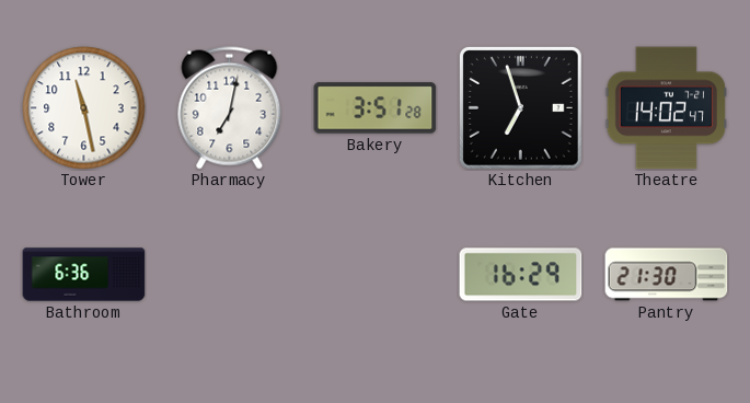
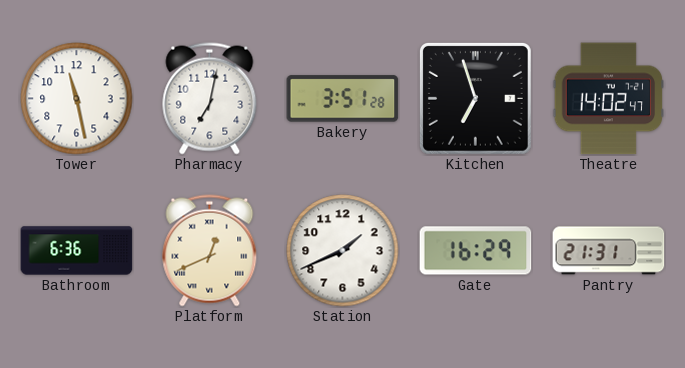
Platform: none -> 12:41 (210, 251)
Station: none -> 1:41 (343, 251)
Pantry: 21:30 -> 21:31 (609, 251)
